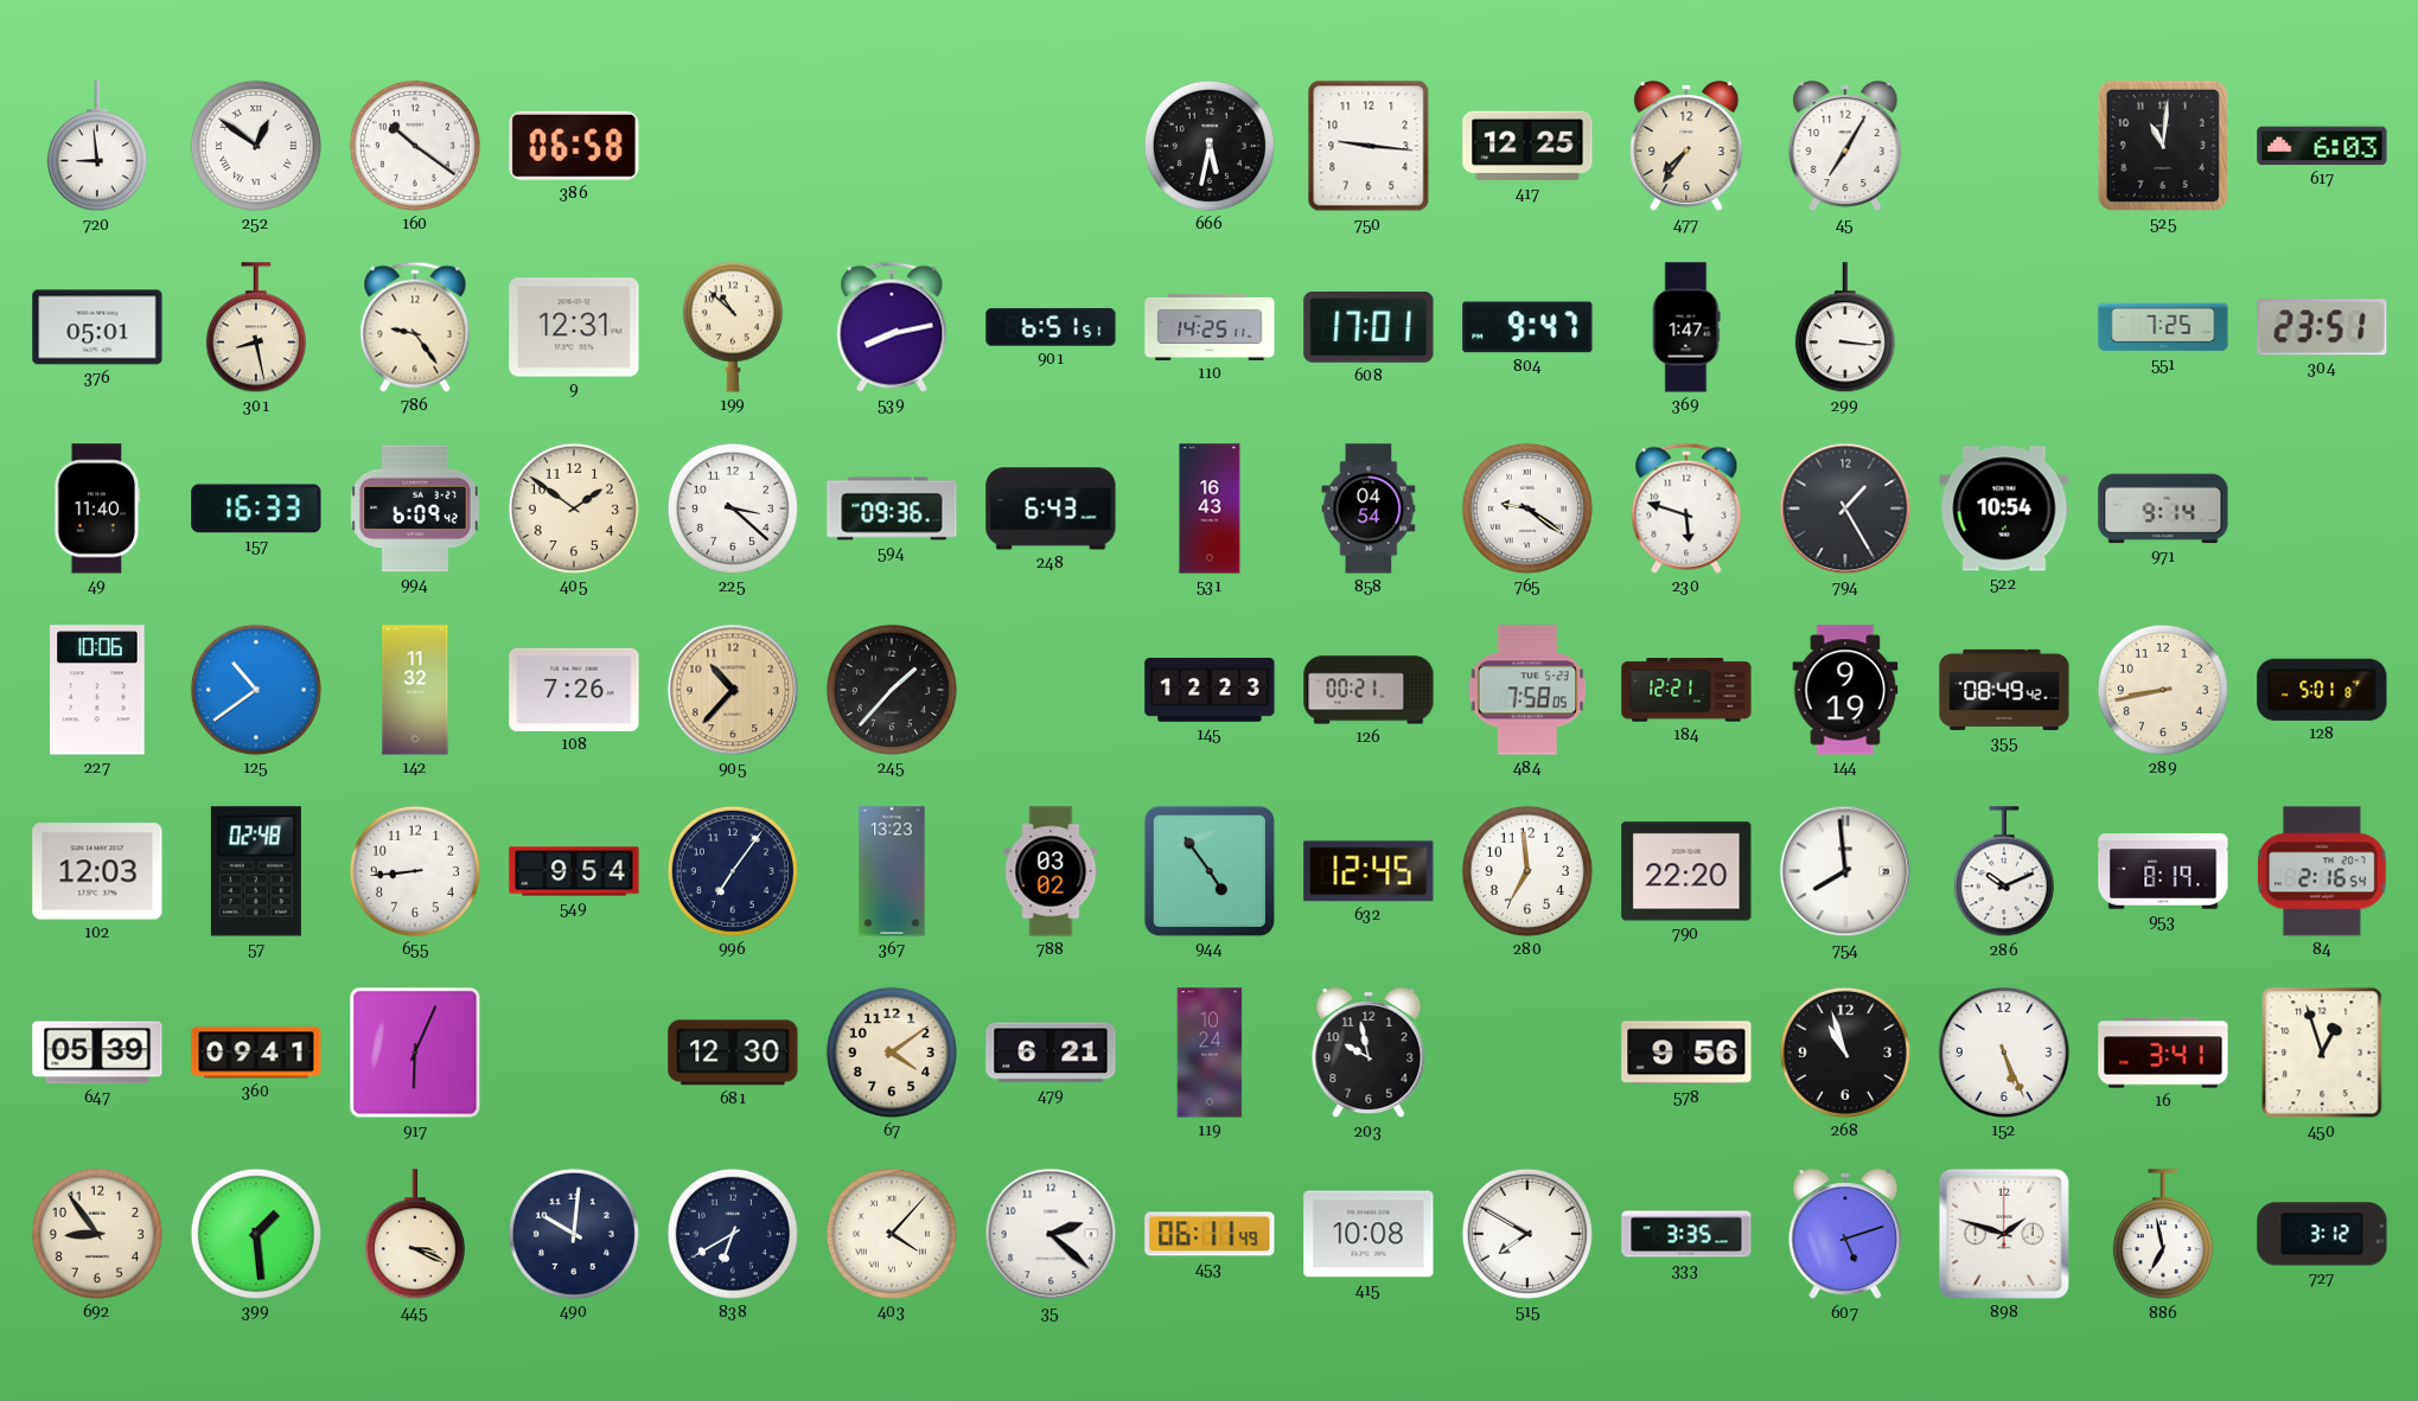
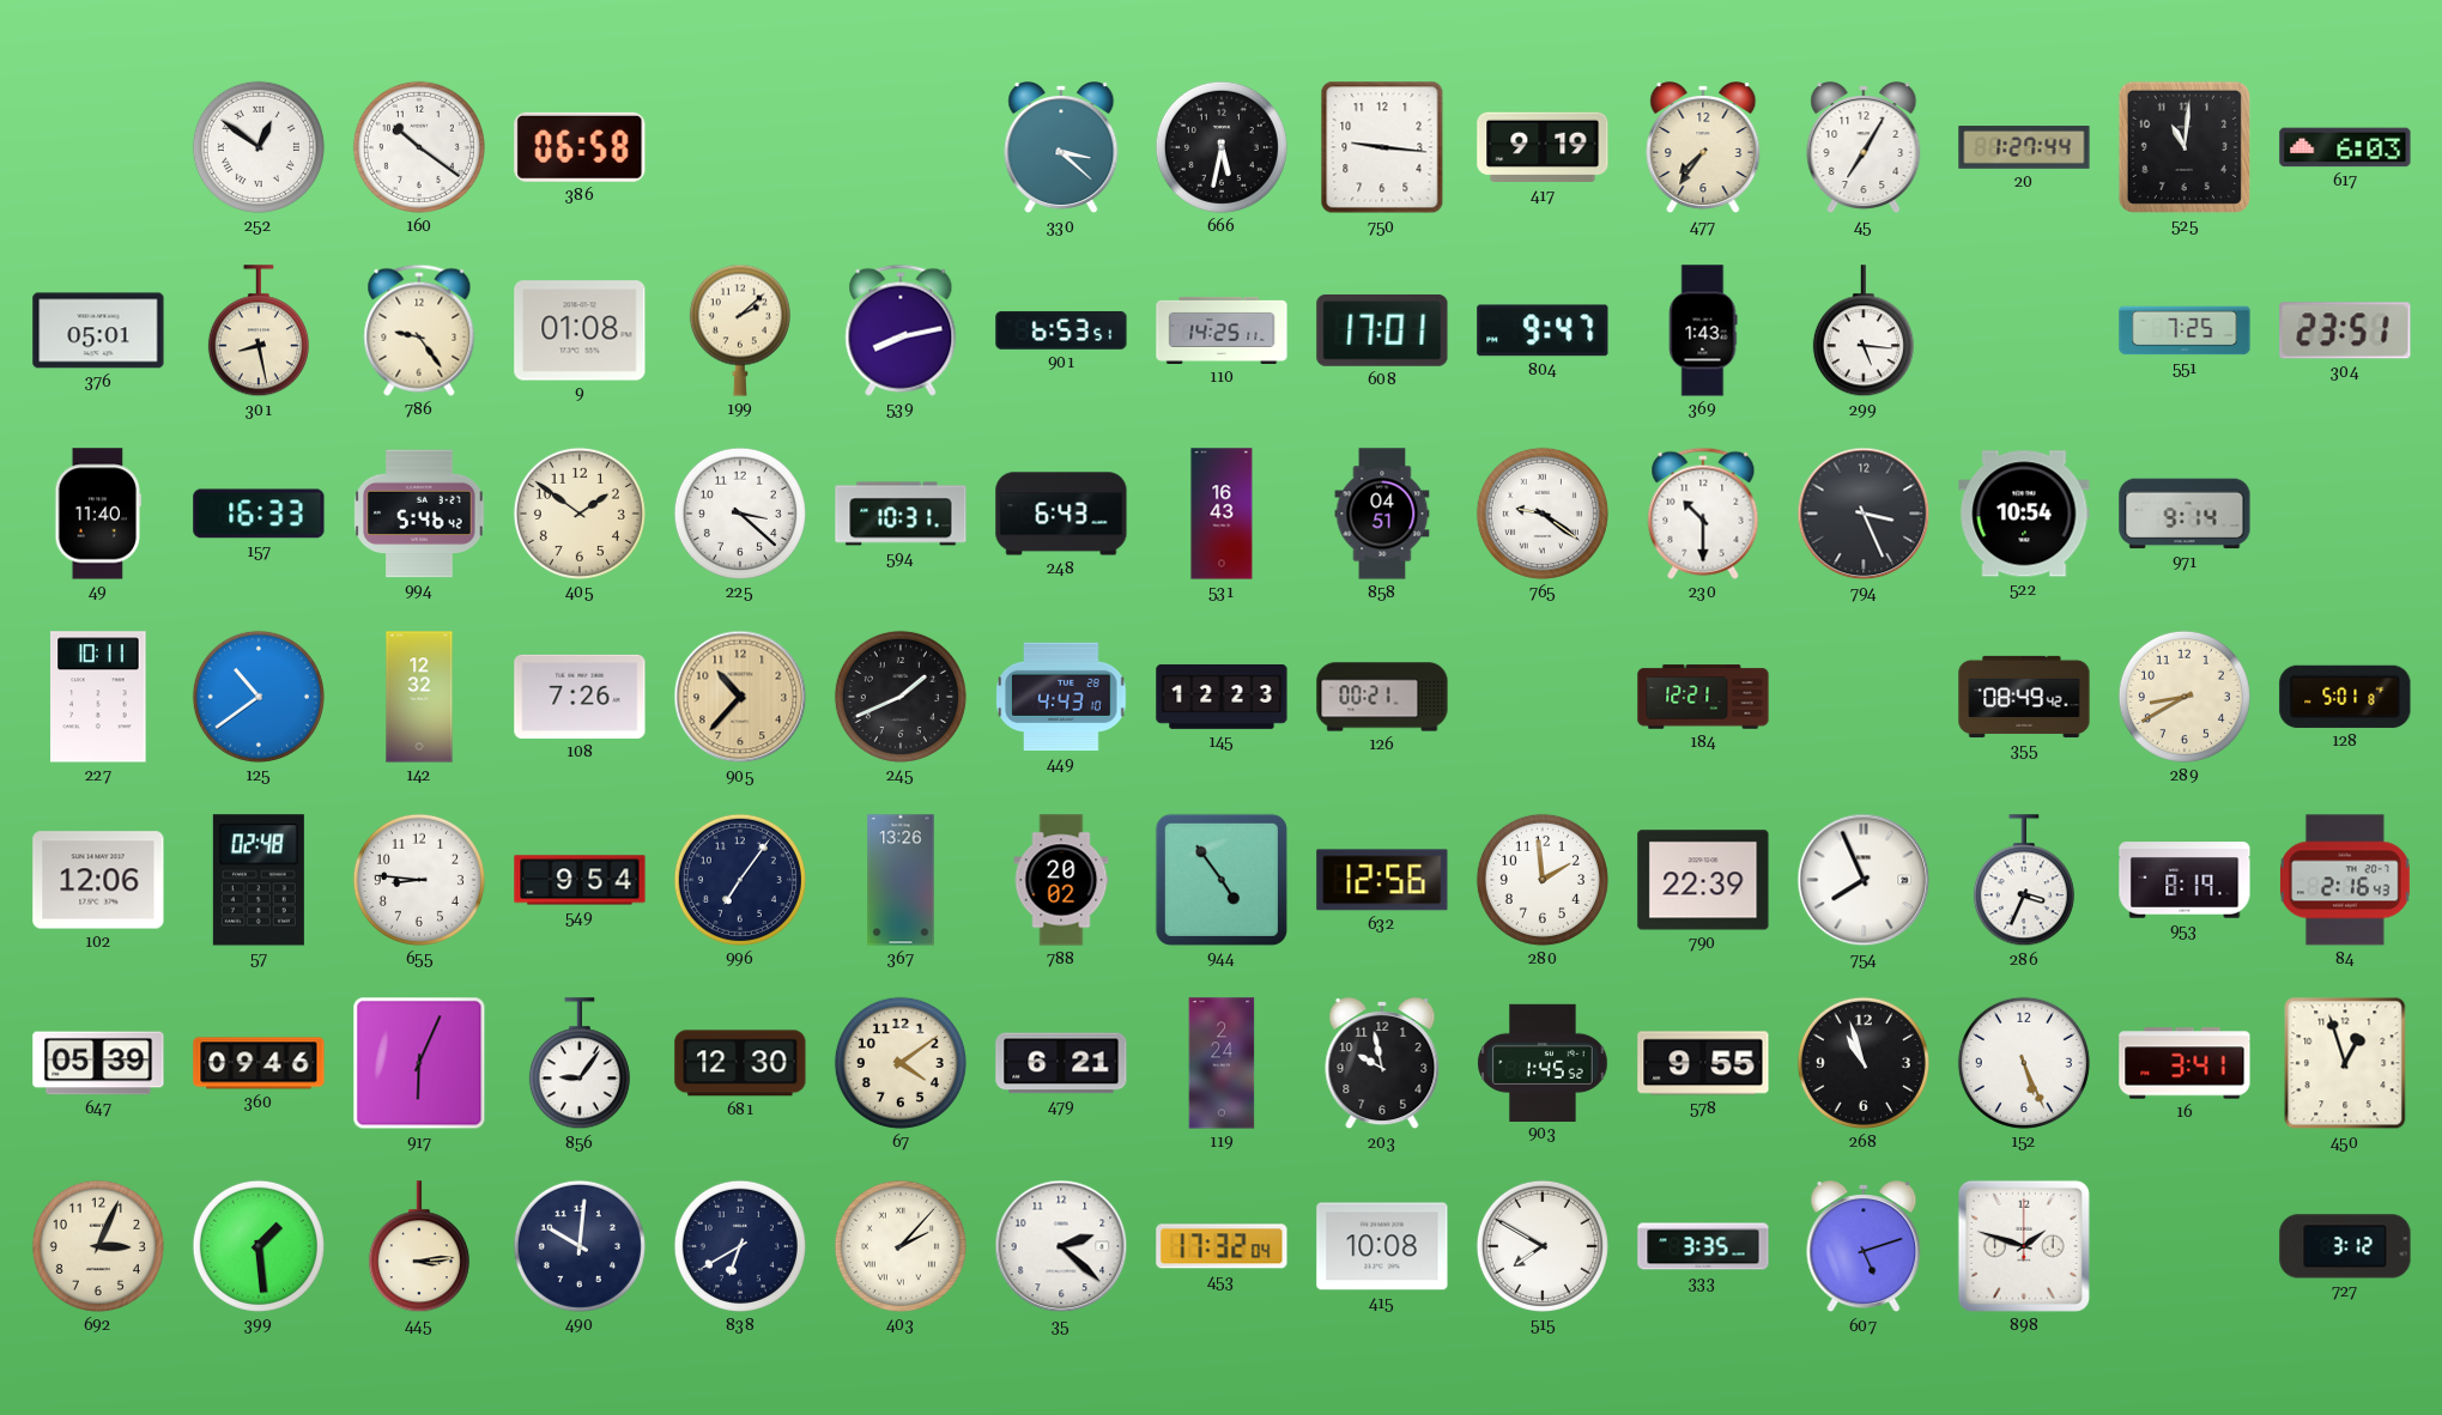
720: 8:59 -> none (97, 147)
330: none -> 3:22 (1061, 148)
417: 12:25 -> 9:19 (1543, 147)
20: none -> 1:27 (2024, 147)
9: 12:31 -> 01:08 (580, 330)
199: 10:52 -> 2:08 (740, 330)
901: 6:51 -> 6:53 (1061, 330)
369: 1:47 -> 1:43 (1703, 330)
299: 3:16 -> 5:16 (1864, 332)
994: 6:09 -> 5:46 (419, 514)
594: 09:36 -> 10:31 (901, 514)
858: 04:54 -> 04:51 (1382, 514)
230: 5:48 -> 10:30 (1703, 514)
794: 1:25 -> 3:26 (1864, 514)
227: 10:06 -> 10:11 (98, 697)
142: 11:32 -> 12:32 (419, 697)
245: 1:37 -> 1:41 (901, 697)
449: none -> 4:43 (1061, 697)
484: 7:58 -> none (1527, 690)
144: 9:19 -> none (1845, 690)
289: 8:43 -> 8:40 (2185, 697)
102: 12:03 -> 12:06 (98, 880)
655: 8:44 -> 8:46 (419, 880)
367: 13:23 -> 13:26 (901, 880)
788: 03:02 -> 20:02 (1061, 880)
632: 12:45 -> 12:56 (1382, 880)
280: 6:59 -> 1:59 (1543, 880)
790: 22:20 -> 22:39 (1703, 880)
754: 7:59 -> 7:56 (1864, 880)
286: 10:11 -> 3:34 (2024, 881)
84: 2:16:54 -> 2:16:43 (2345, 880)
360: 09:41 -> 09:46 (259, 1063)
856: none -> 9:06 (580, 1064)
119: 10:24 -> 2:24 (1222, 1063)
903: none -> 1:45 (1543, 1062)
578: 9:56 -> 9:55 (1703, 1063)
692: 8:54 -> 3:04 (98, 1246)
445: 3:19 -> 3:14 (419, 1247)
403: 4:07 -> 2:07 (901, 1246)
453: 06:11 -> 17:32 (1222, 1246)
886: 6:58 -> none (2163, 1235)
